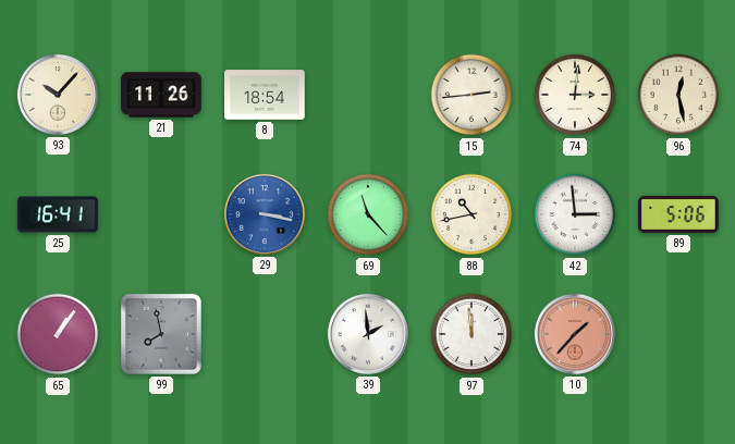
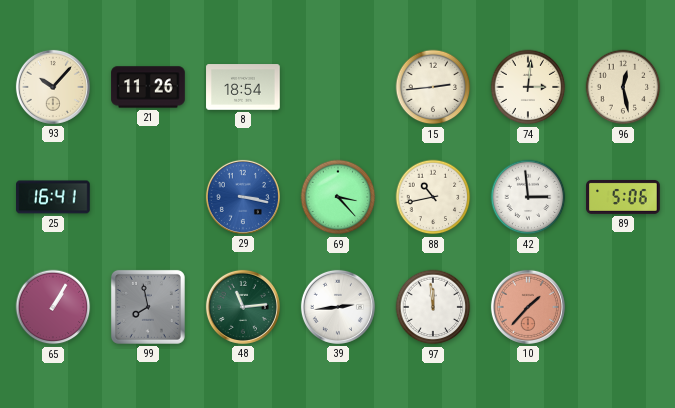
69: 11:23 -> 3:23 (338, 197)
65: 1:06 -> 1:05 (53, 307)
48: none -> 11:14 (243, 307)
39: 1:59 -> 2:44 (338, 307)
